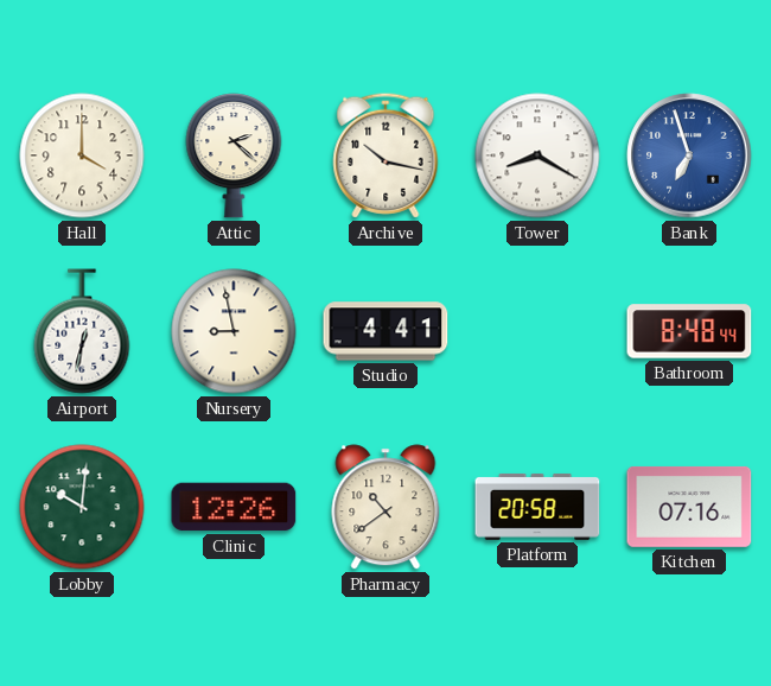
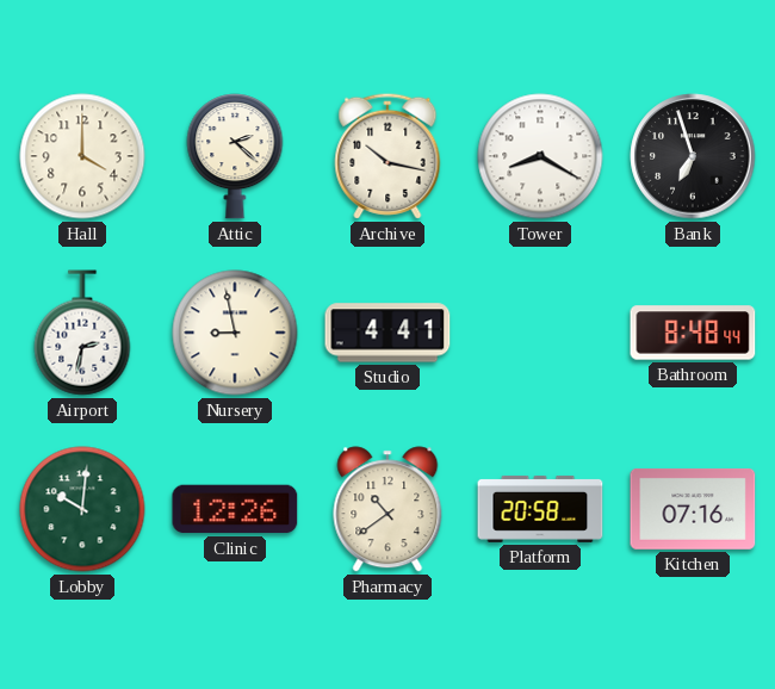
Bank dial: blue -> black (693, 156)
Airport: 12:32 -> 2:32 (82, 333)
